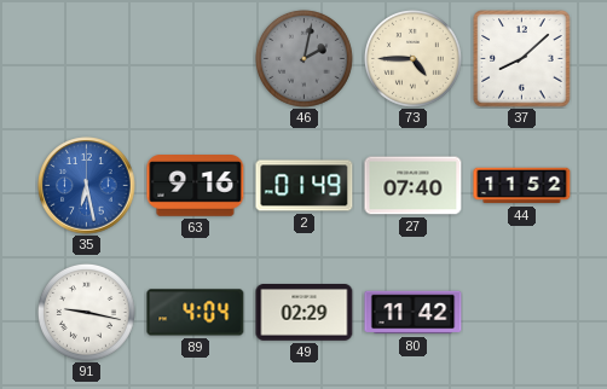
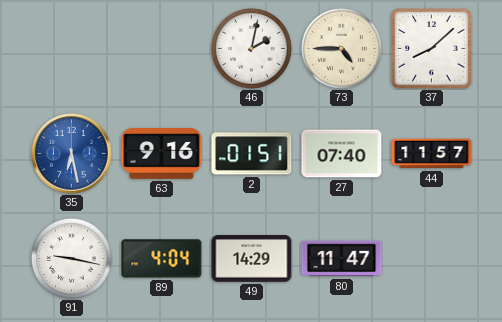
46 dial: grey -> white (251, 48)
2: 01:49 -> 01:51 (252, 154)
44: 11:52 -> 11:57 (432, 154)
49: 02:29 -> 14:29 (252, 259)
80: 11:42 -> 11:47 (342, 259)
